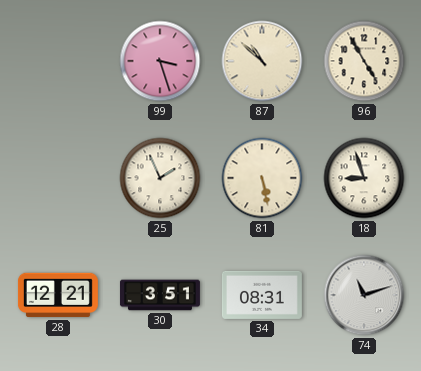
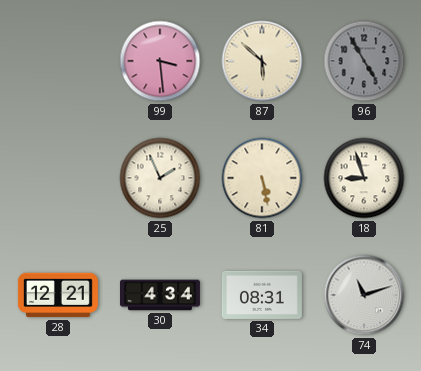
99: 3:27 -> 3:29 (160, 61)
87: 10:52 -> 5:52 (262, 61)
96 dial: cream -> grey (364, 61)
30: 3:51 -> 4:34 (160, 295)
